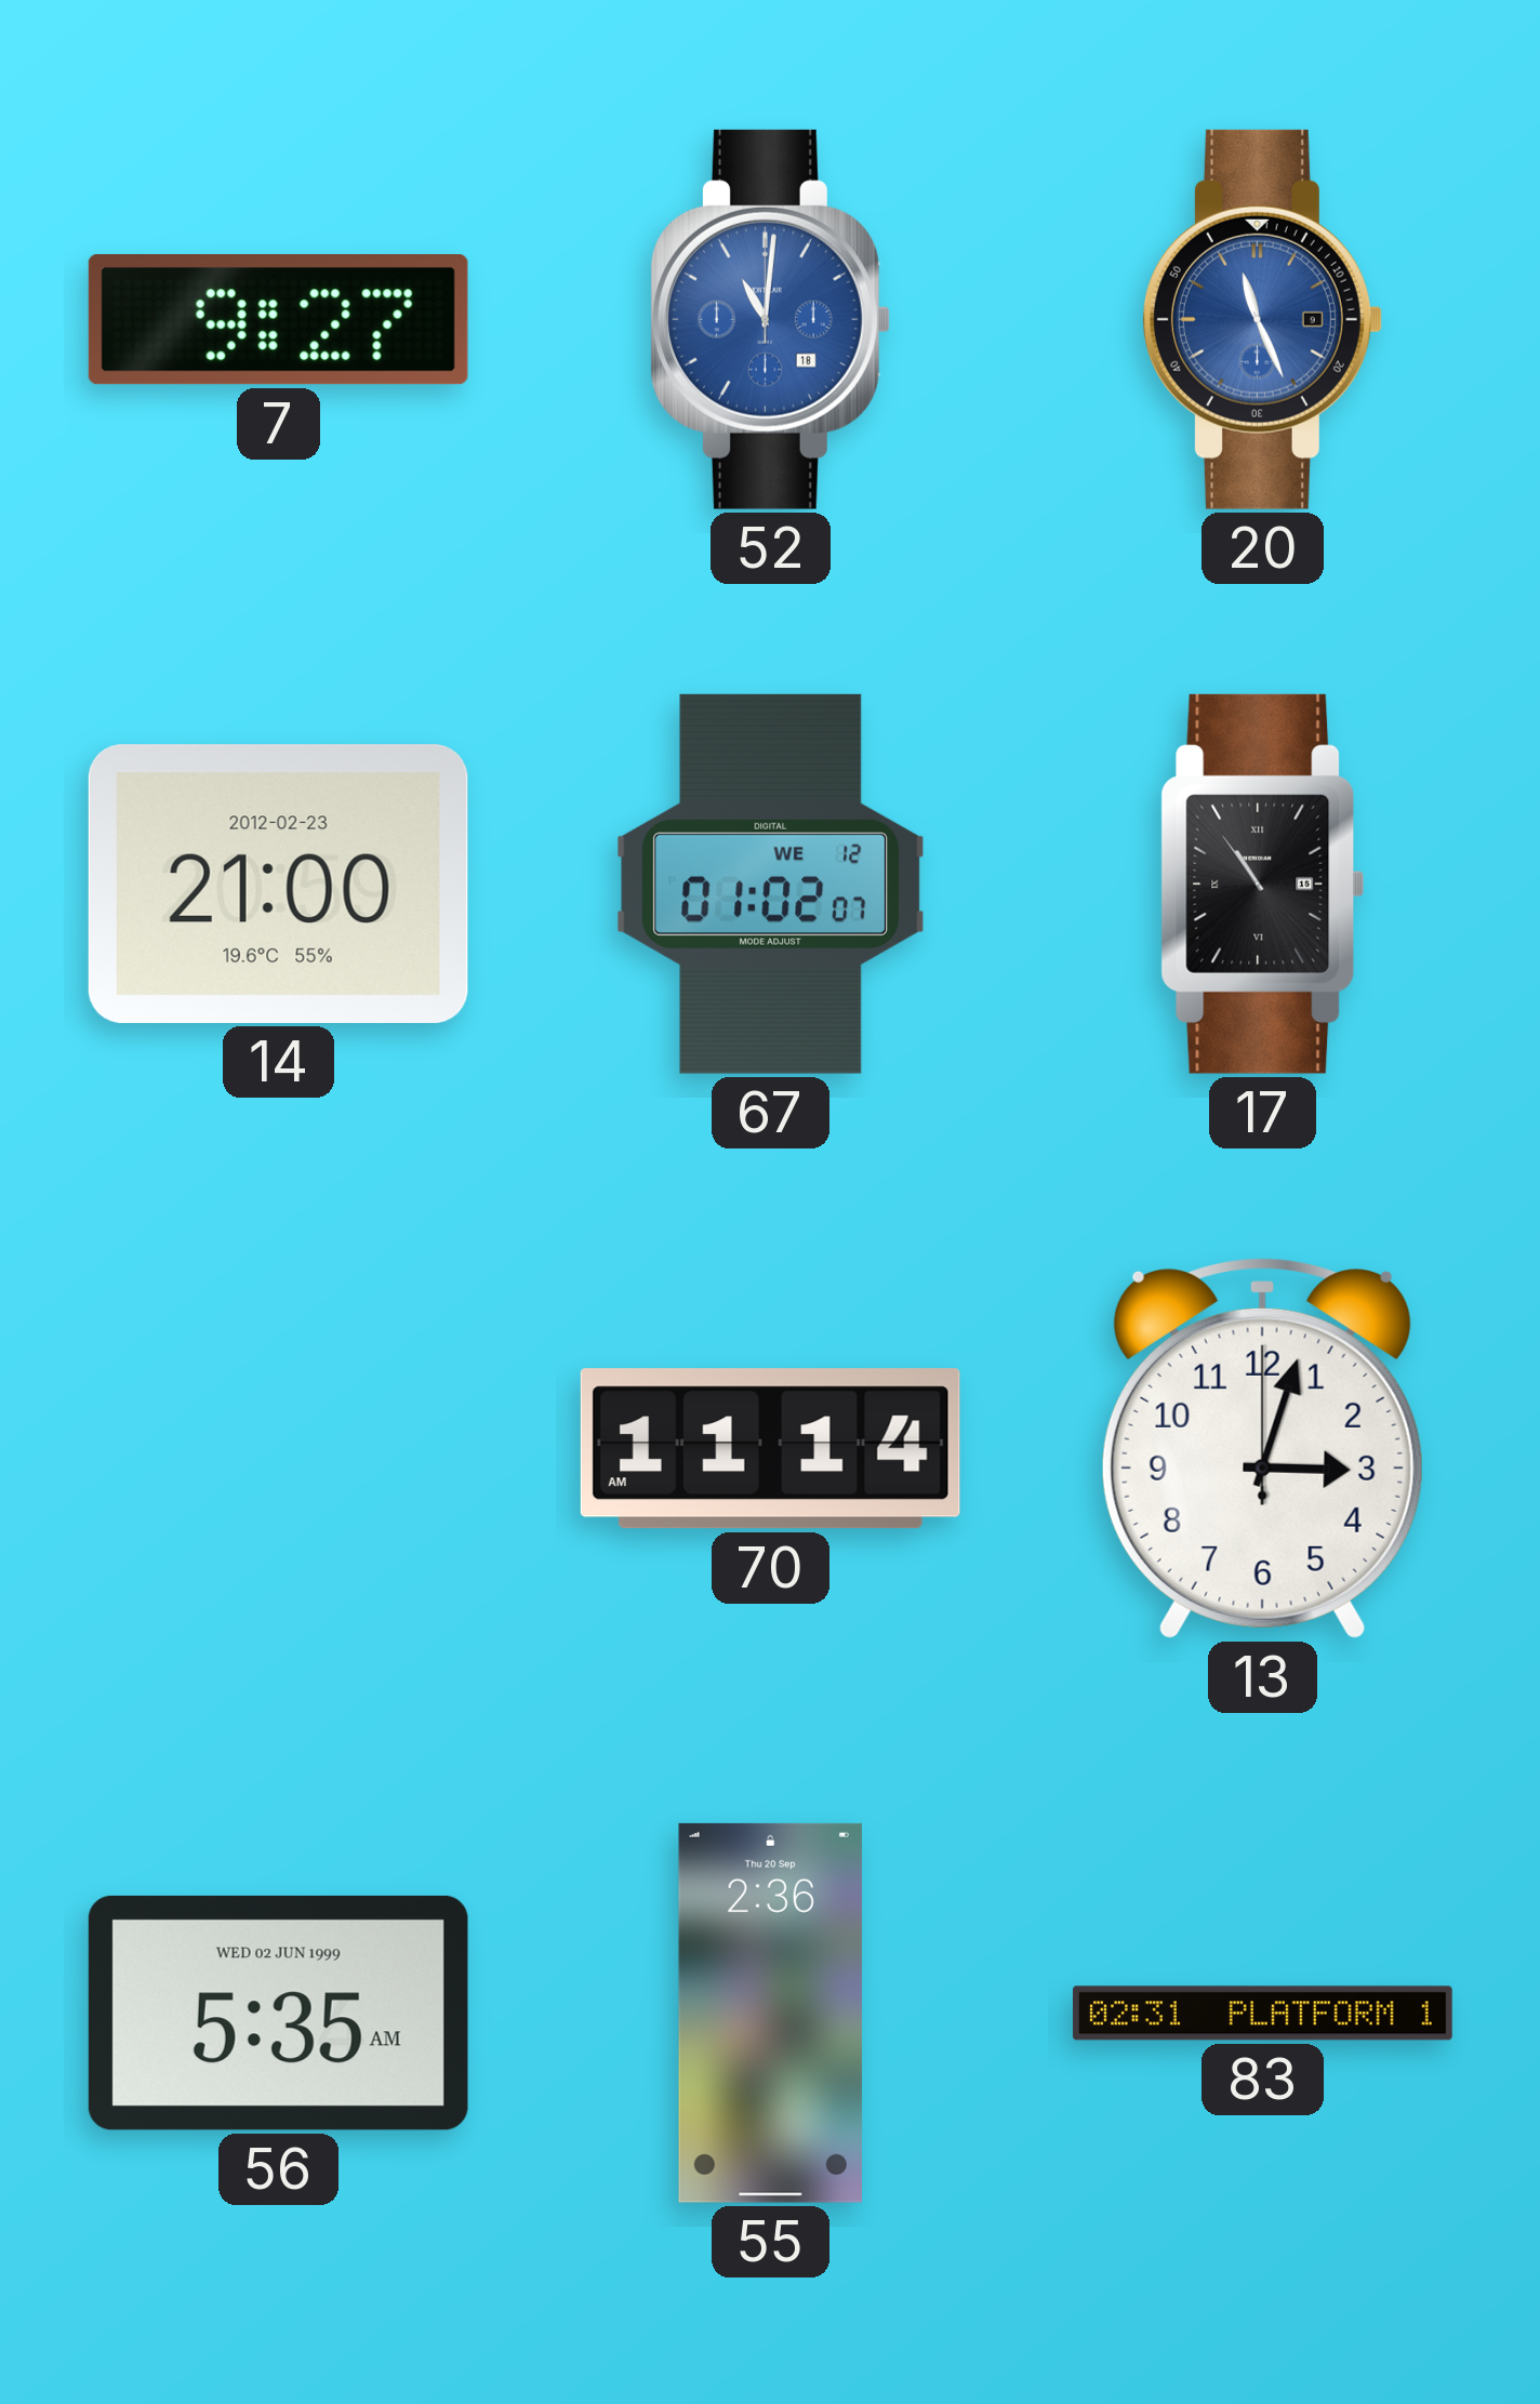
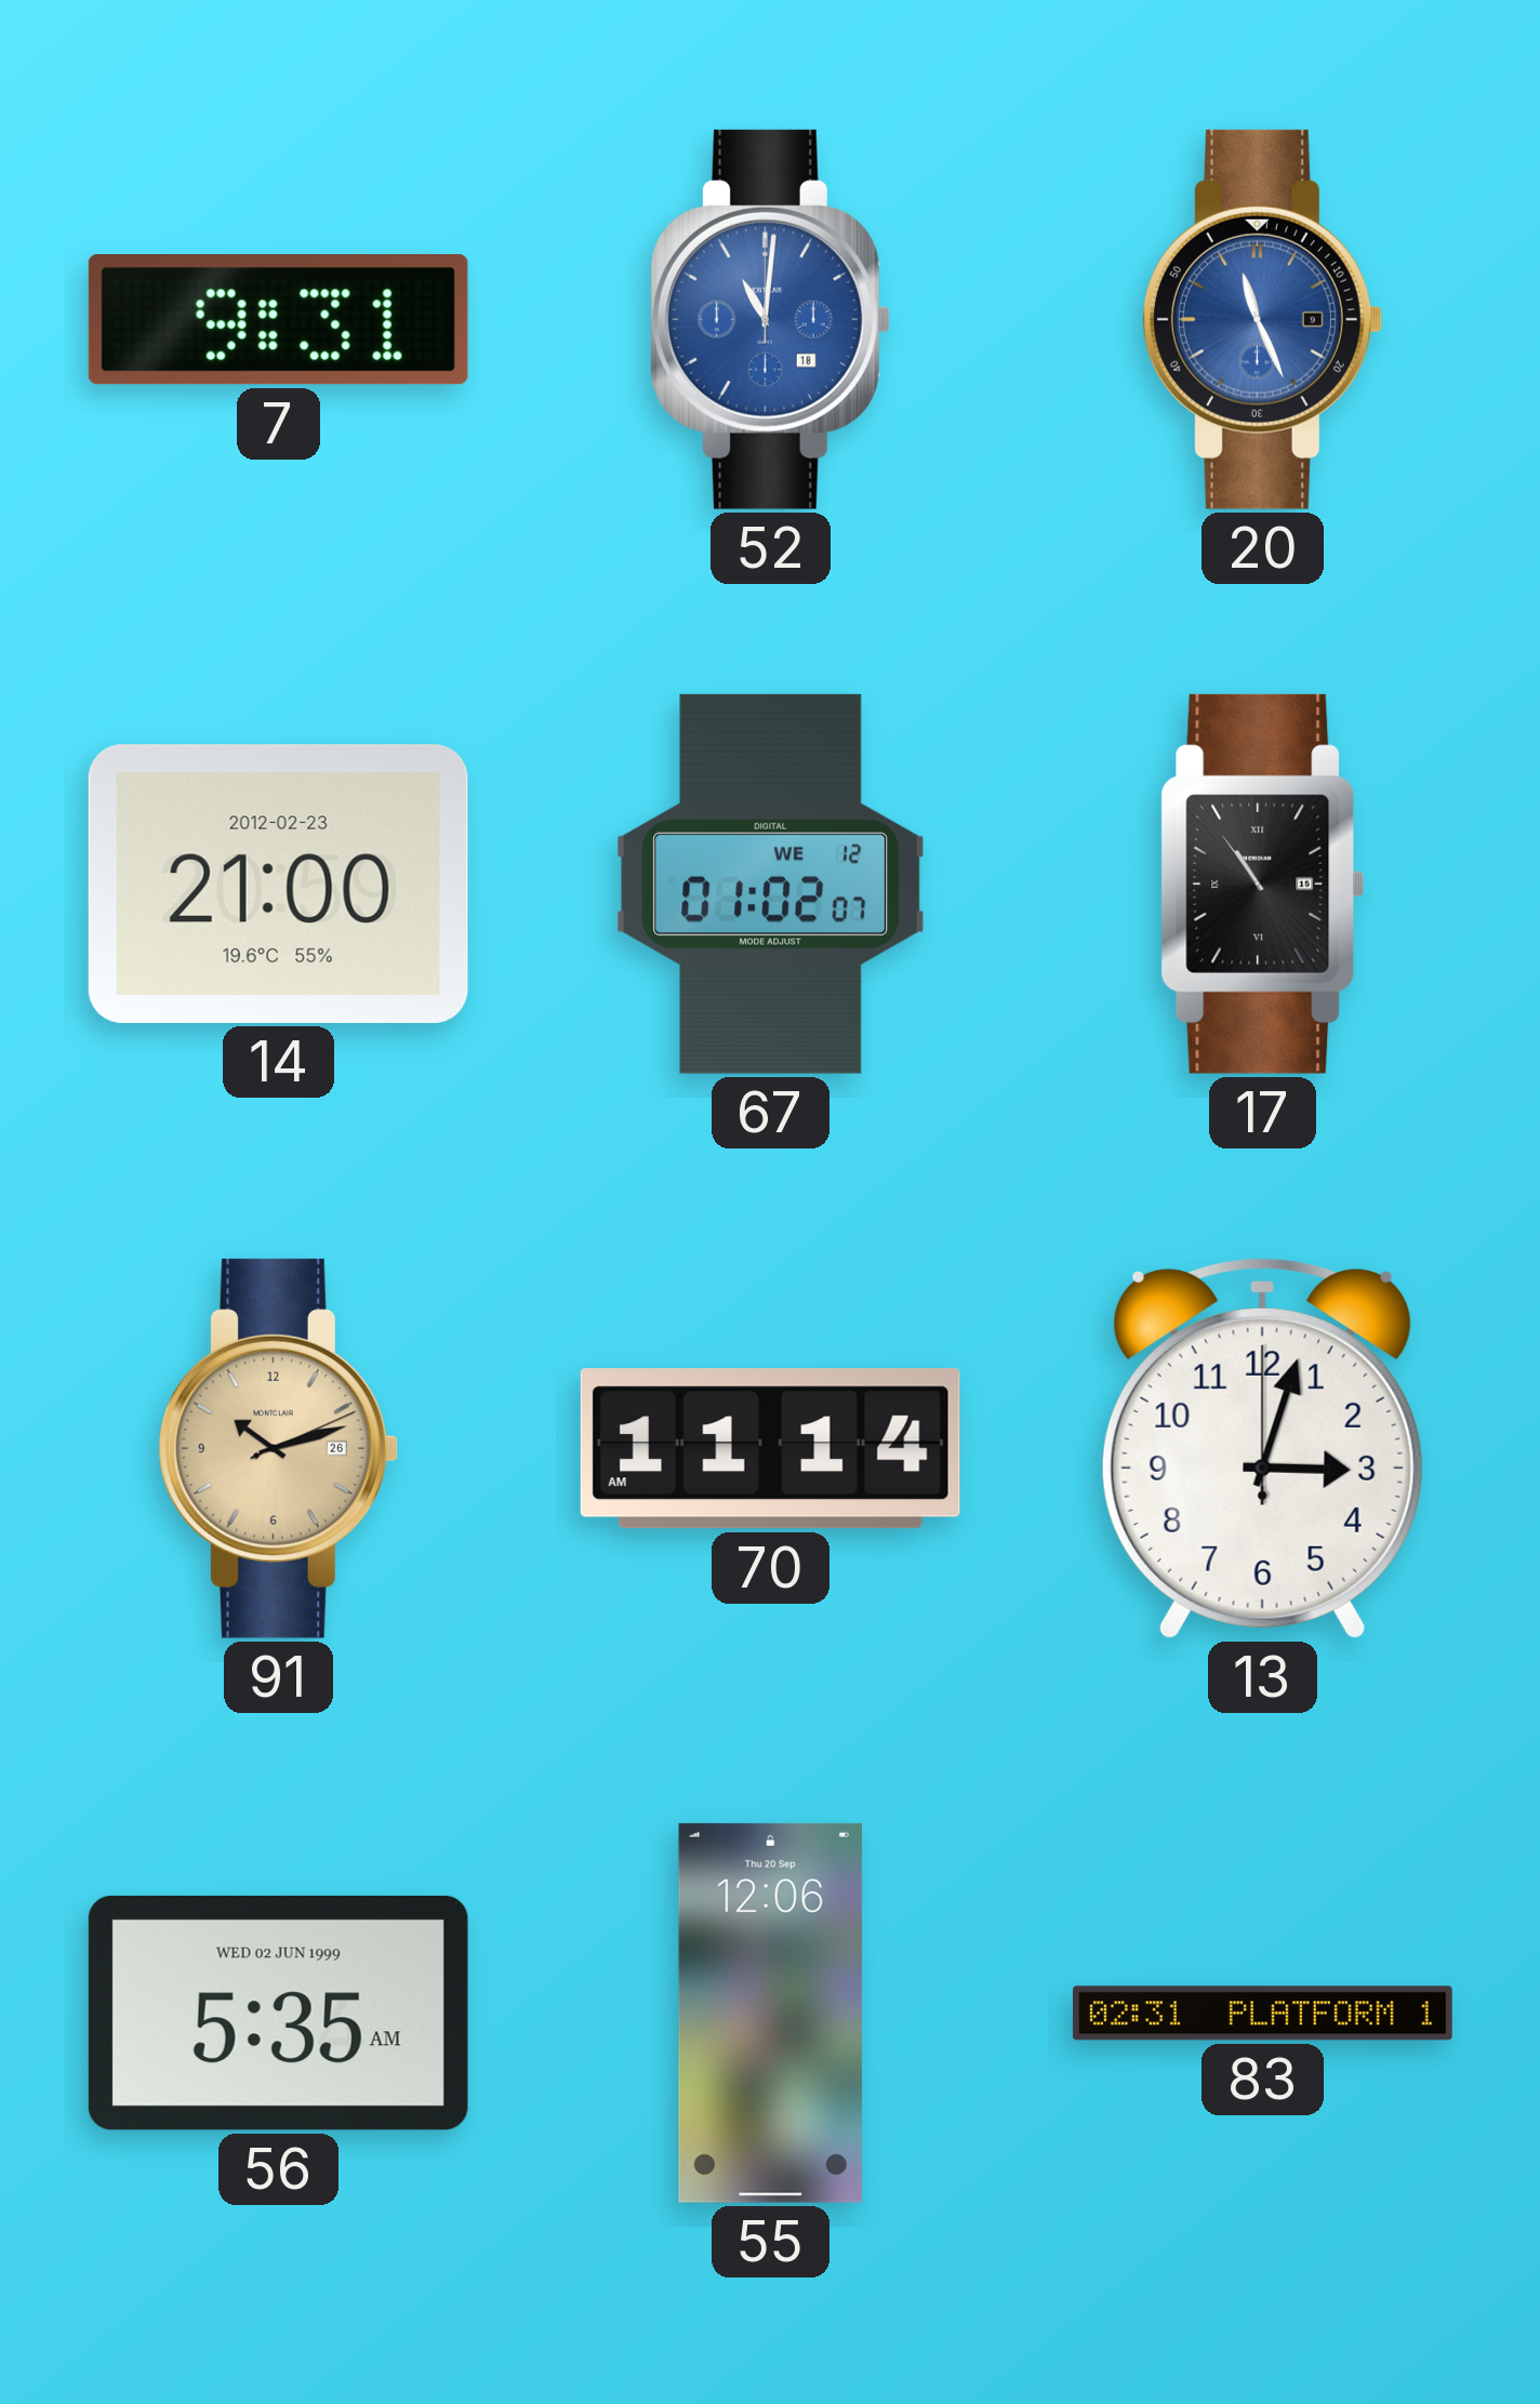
7: 9:27 -> 9:31 (278, 320)
91: none -> 10:12 (278, 1448)
55: 2:36 -> 12:06 (770, 2013)
